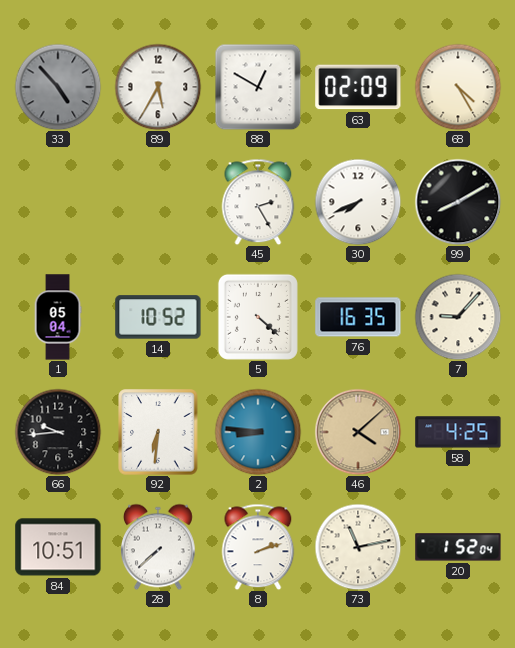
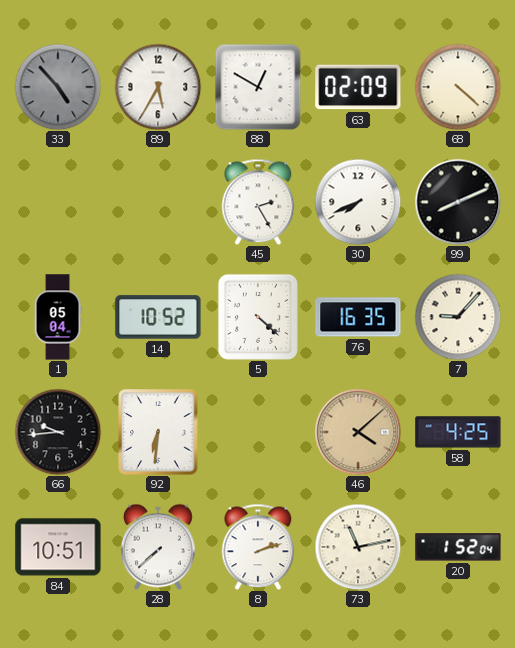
68: 4:25 -> 4:22 (458, 87)
99: 8:10 -> 8:11 (458, 202)
2: 8:46 -> none (258, 432)
